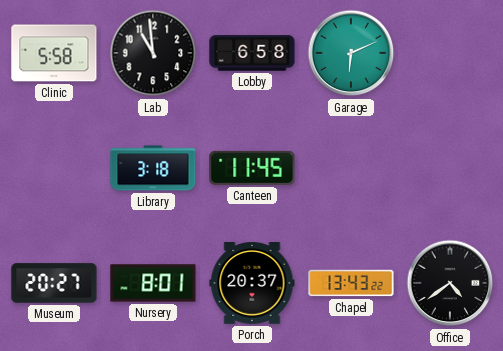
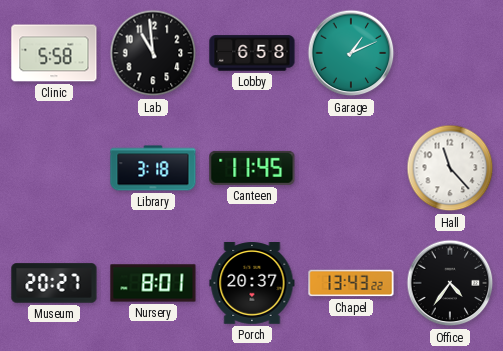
Garage: 6:11 -> 1:11 (351, 53)
Hall: none -> 11:23 (450, 168)
Office: 4:39 -> 4:36 (450, 283)
